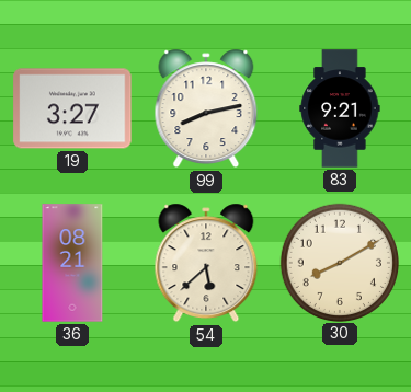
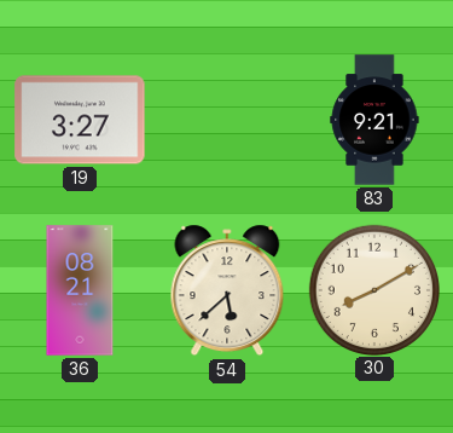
99: 8:13 -> none (206, 108)
